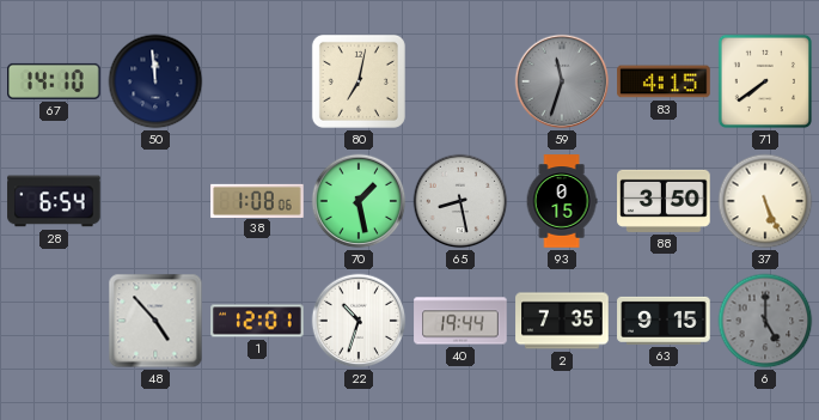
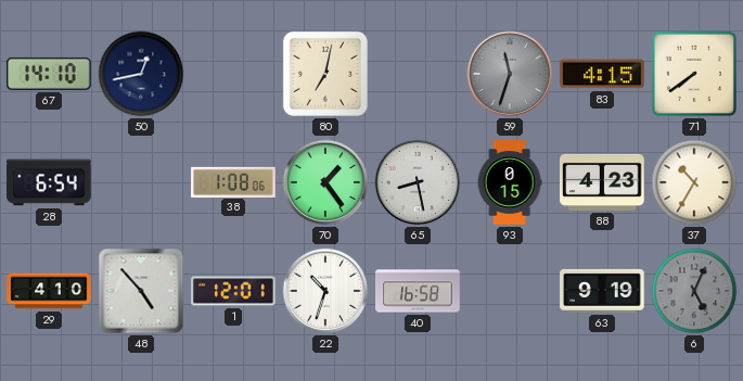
50: 11:59 -> 12:43 (141, 74)
70: 1:28 -> 1:24 (325, 182)
88: 3:50 -> 4:23 (602, 182)
37: 5:26 -> 10:35 (694, 182)
29: none -> 4:10 (49, 291)
40: 19:44 -> 16:58 (418, 291)
2: 7:35 -> none (562, 321)
63: 9:15 -> 9:19 (602, 291)
6: 5:00 -> 5:04 (694, 291)
